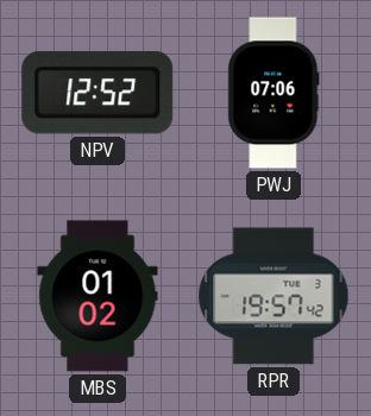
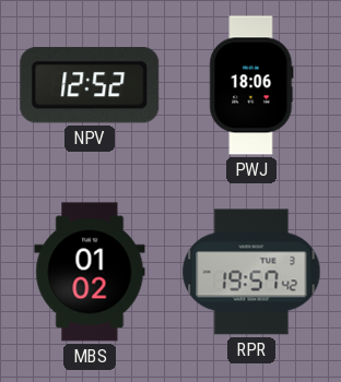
PWJ: 07:06 -> 18:06 (251, 85)
